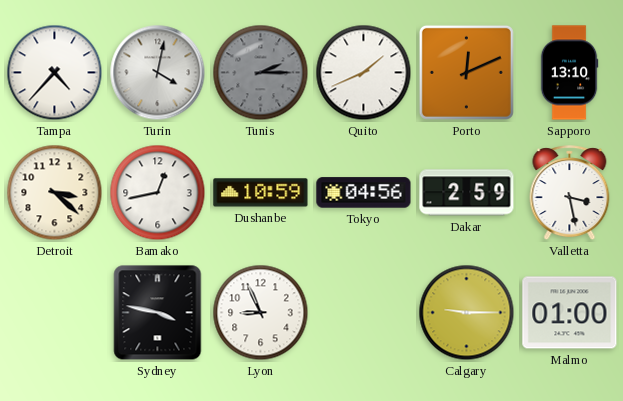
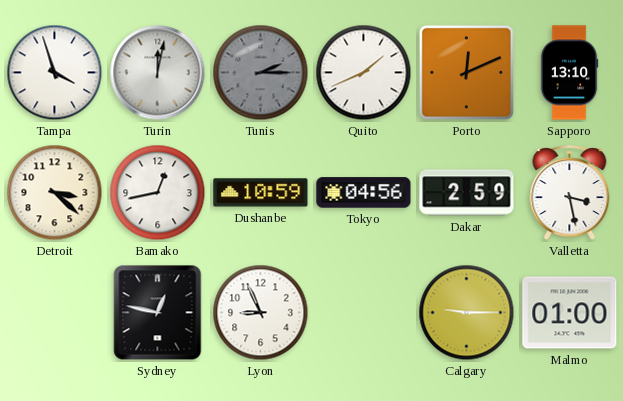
Tampa: 4:37 -> 3:57 (55, 73)
Turin: 4:02 -> 12:02 (158, 73)
Sydney: 3:47 -> 12:47 (158, 313)
